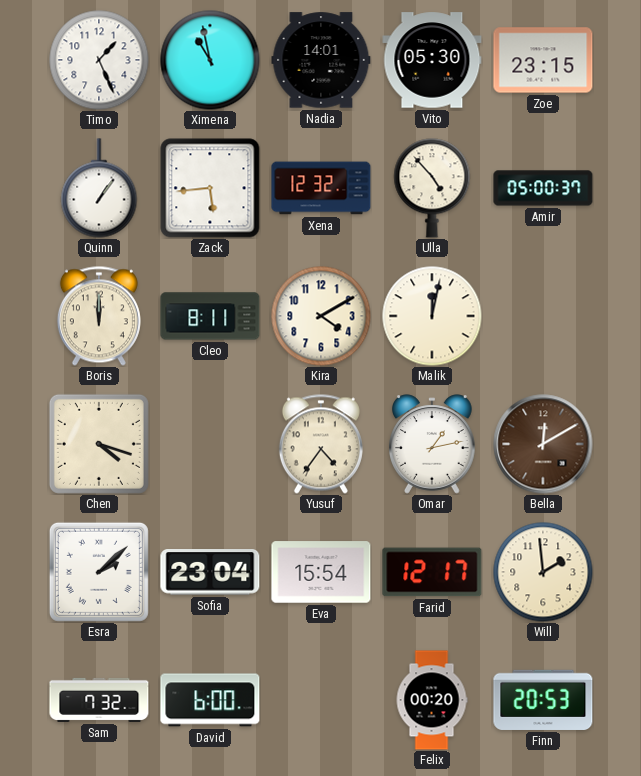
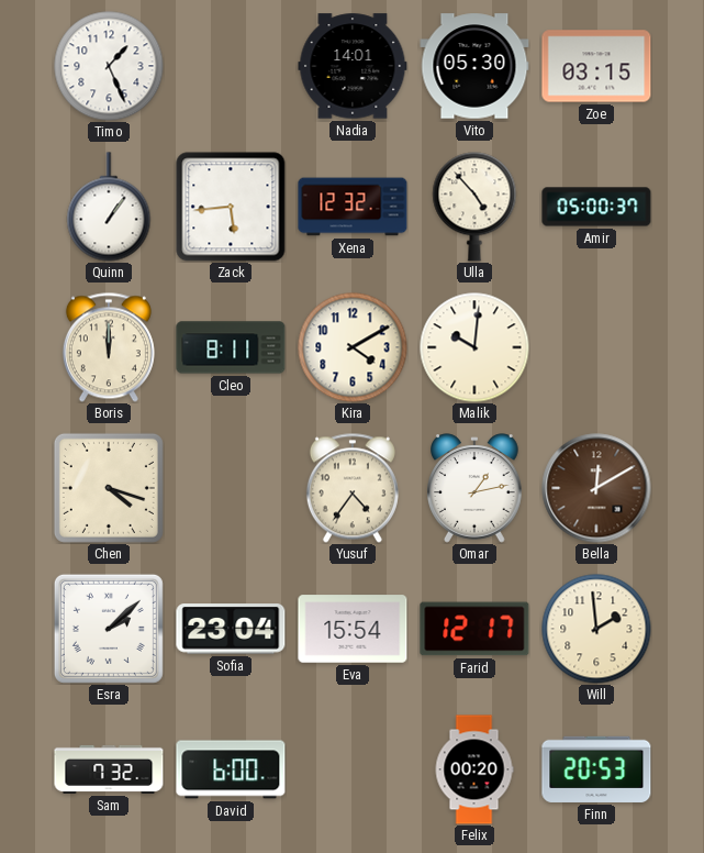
Ximena: 10:58 -> none (210, 60)
Zoe: 23:15 -> 03:15 (596, 66)
Malik: 12:02 -> 10:01 (474, 347)
